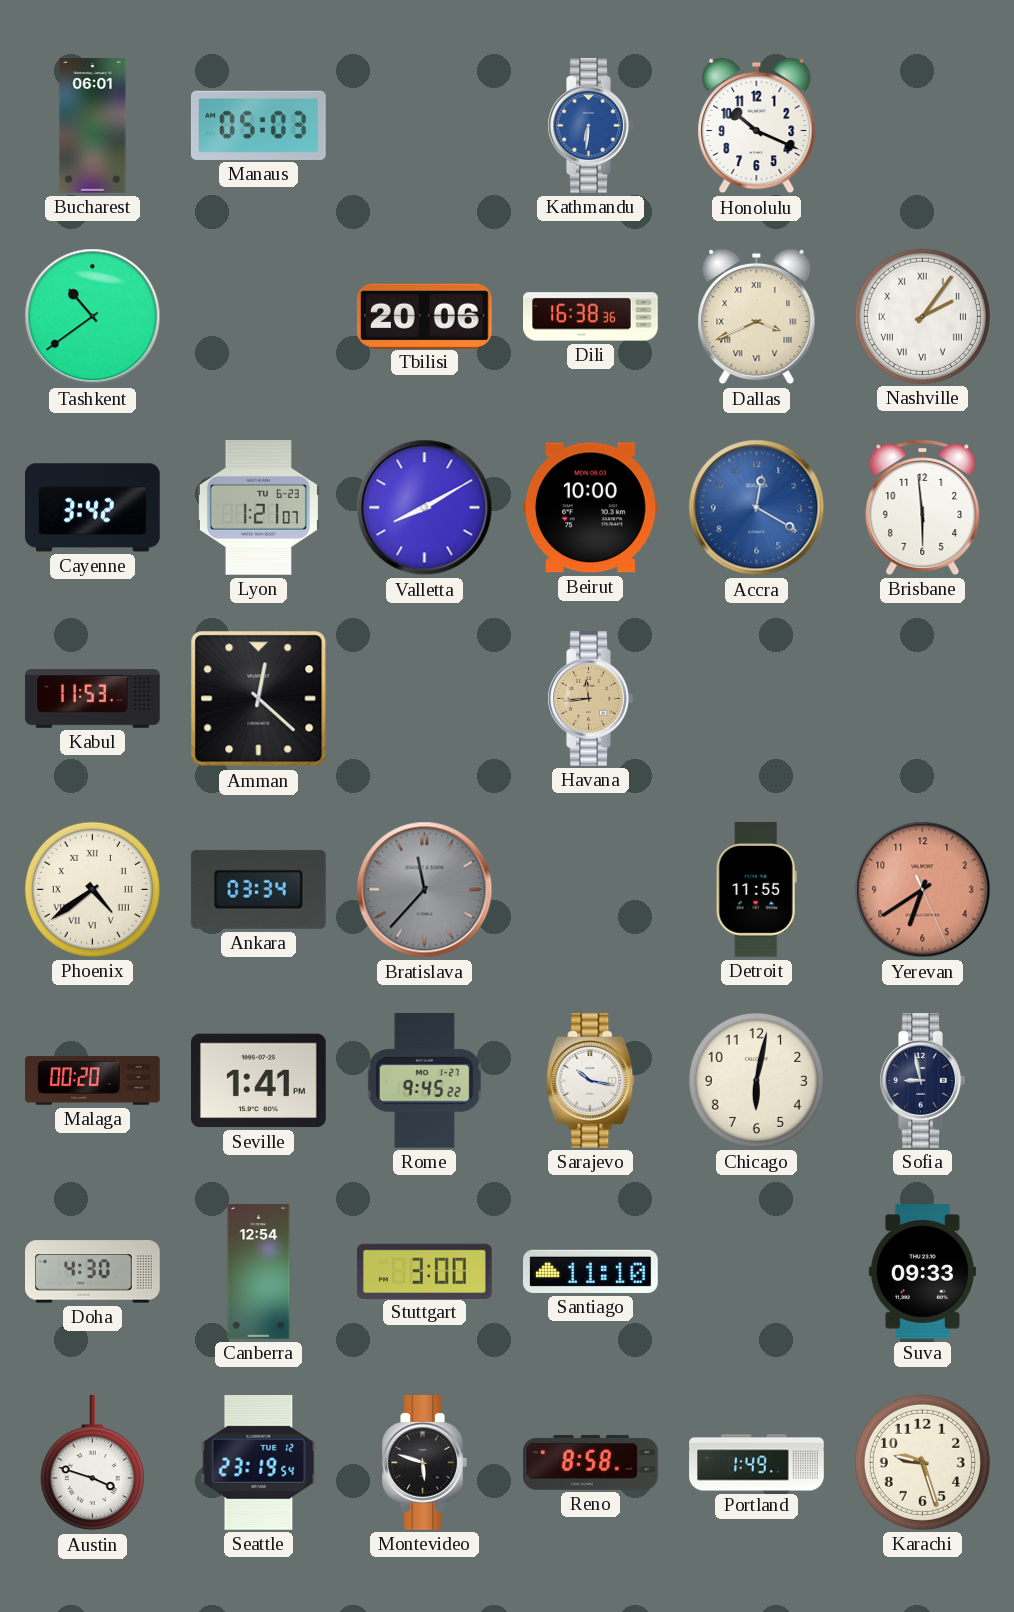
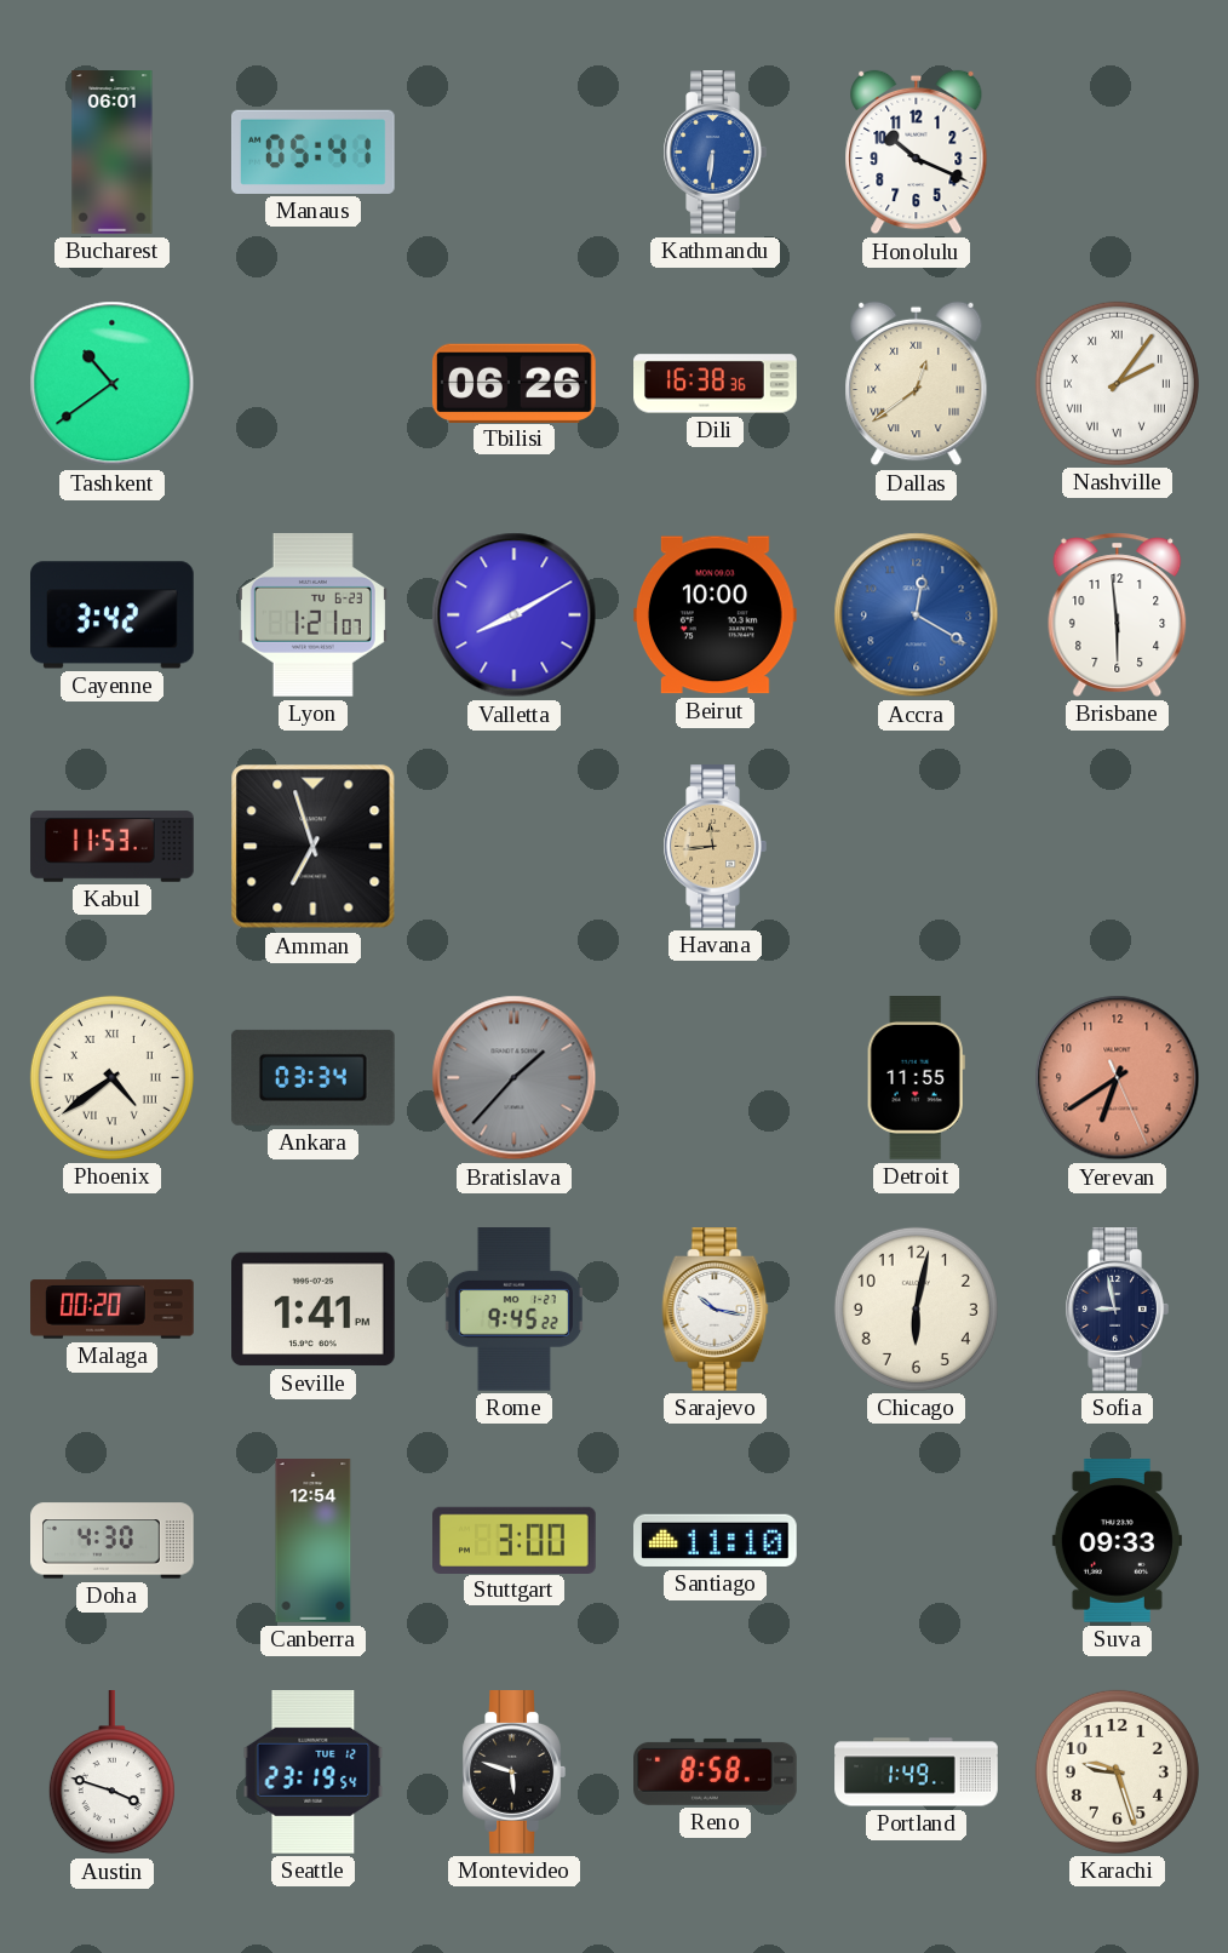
Manaus: 05:03 -> 05:41 (314, 151)
Tbilisi: 20:06 -> 06:26 (515, 383)
Dallas: 3:41 -> 12:39 (917, 384)
Amman: 12:22 -> 6:57 (314, 847)
Bratislava: 11:37 -> 1:37 (515, 1078)
